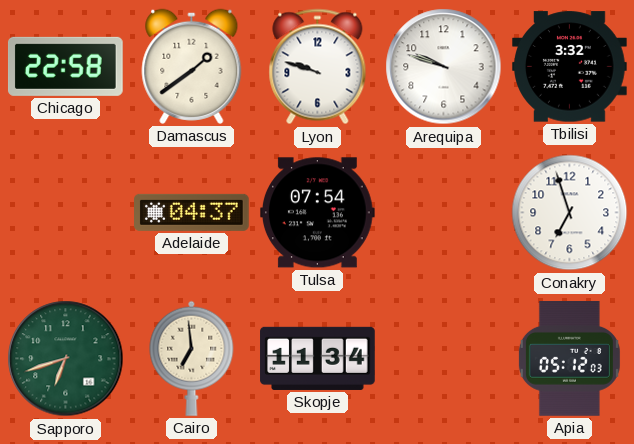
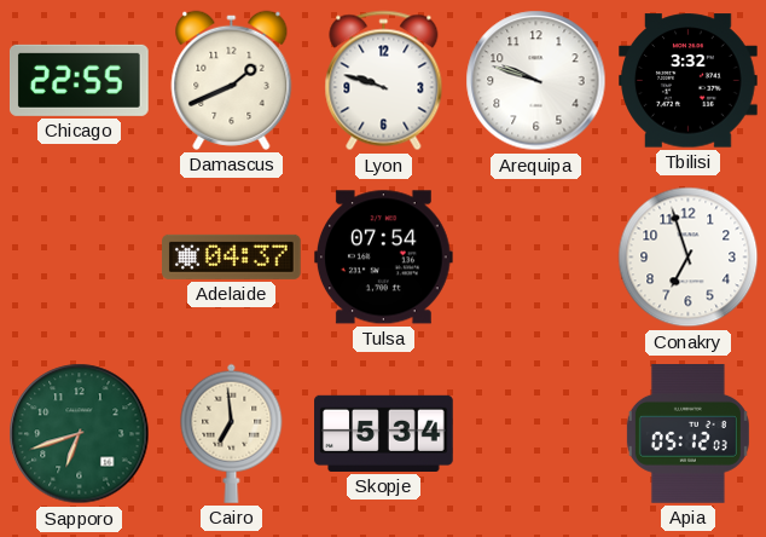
Chicago: 22:58 -> 22:55 (79, 80)
Damascus: 1:39 -> 1:41 (232, 80)
Skopje: 11:34 -> 5:34 (384, 433)
